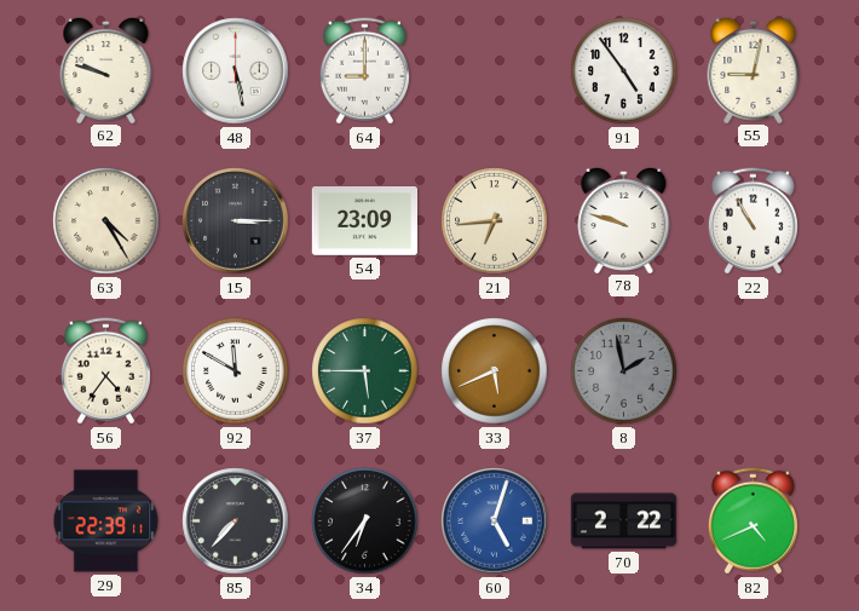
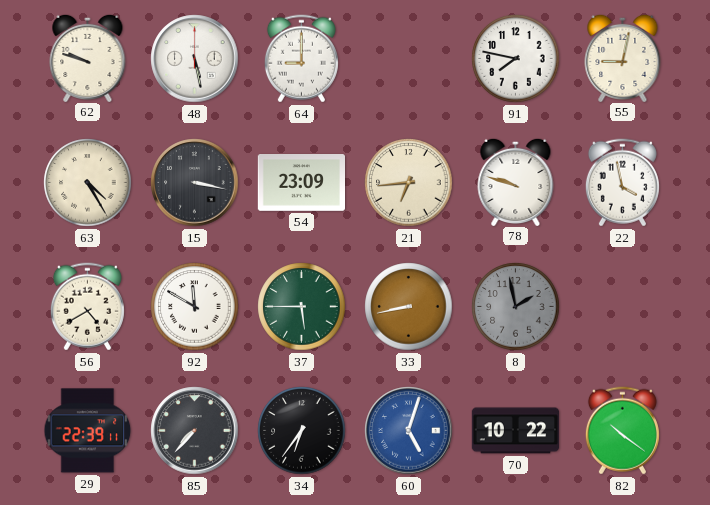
91: 4:54 -> 7:47 (516, 59)
15: 3:15 -> 3:17 (195, 183)
22: 10:55 -> 3:58 (622, 183)
56: 4:36 -> 4:40 (87, 307)
33: 5:41 -> 8:43 (409, 307)
70: 2:22 -> 10:22 (516, 431)
82: 4:41 -> 10:21 (622, 431)
